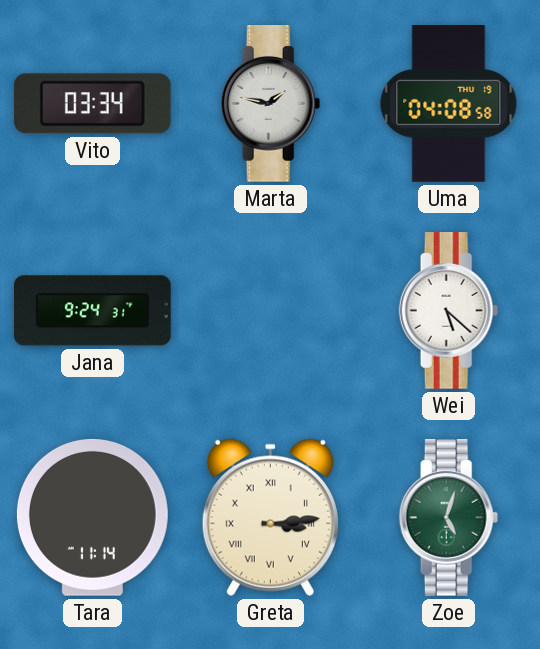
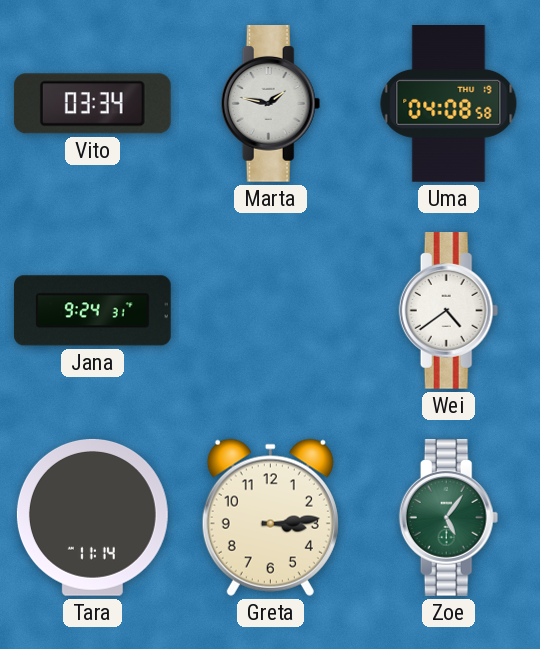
Wei: 5:22 -> 4:39 (449, 311)
Greta numerals: Roman -> Arabic (270, 517)
Zoe: 5:03 -> 5:06 (449, 518)
